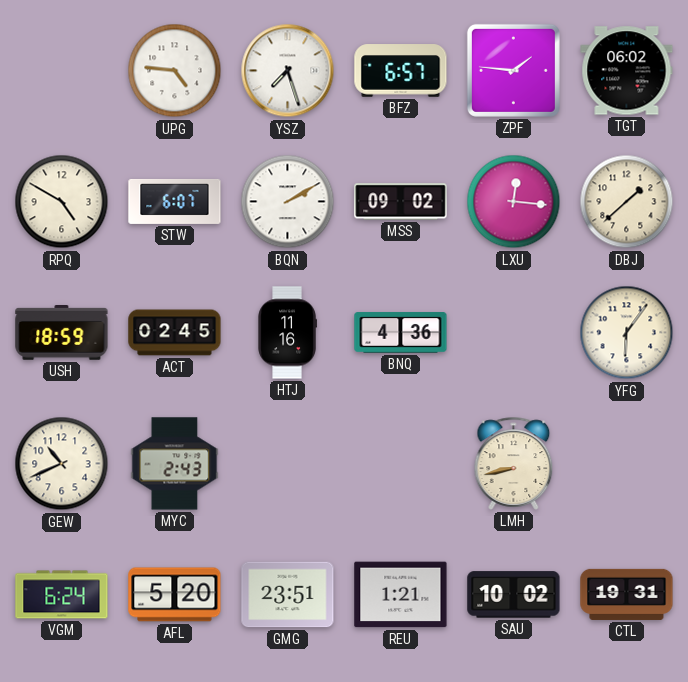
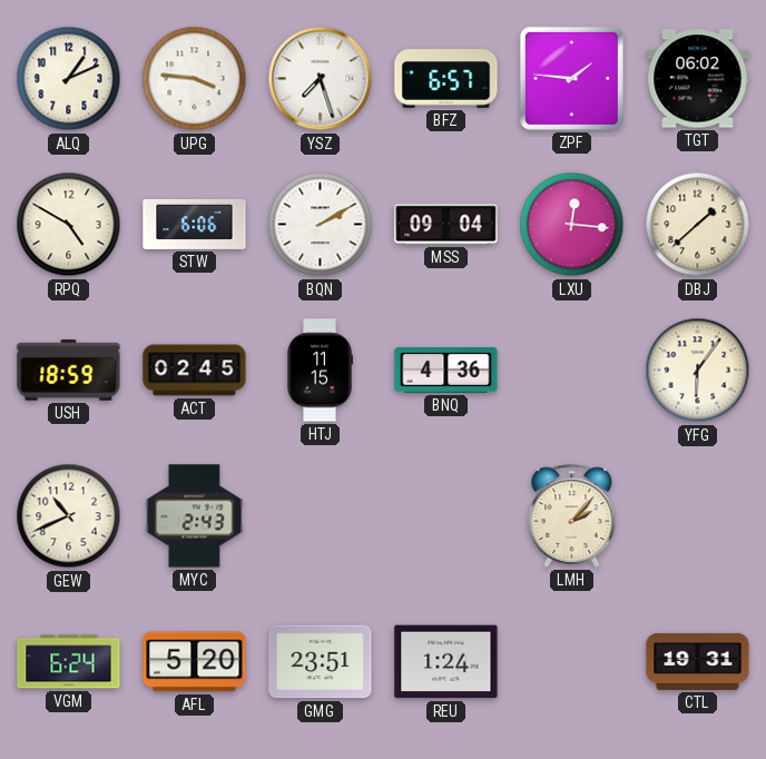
ALQ: none -> 1:11 (69, 79)
UPG: 4:46 -> 3:46 (195, 79)
STW: 6:07 -> 6:06 (195, 224)
MSS: 09:02 -> 09:04 (446, 225)
HTJ: 11:16 -> 11:15 (320, 371)
LMH: 8:43 -> 2:07 (572, 515)
REU: 1:21 -> 1:24 (446, 662)
SAU: 10:02 -> none (514, 595)
